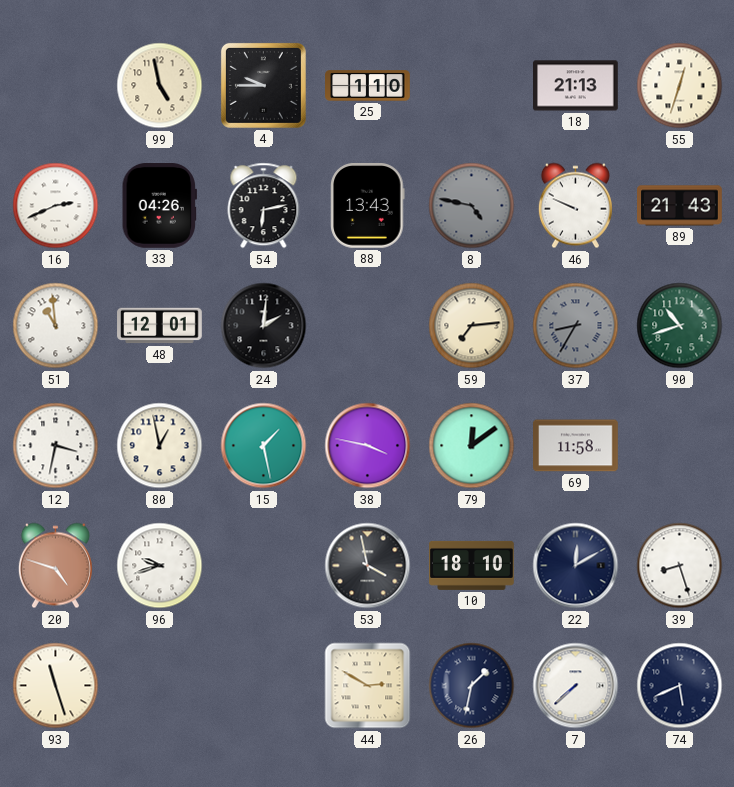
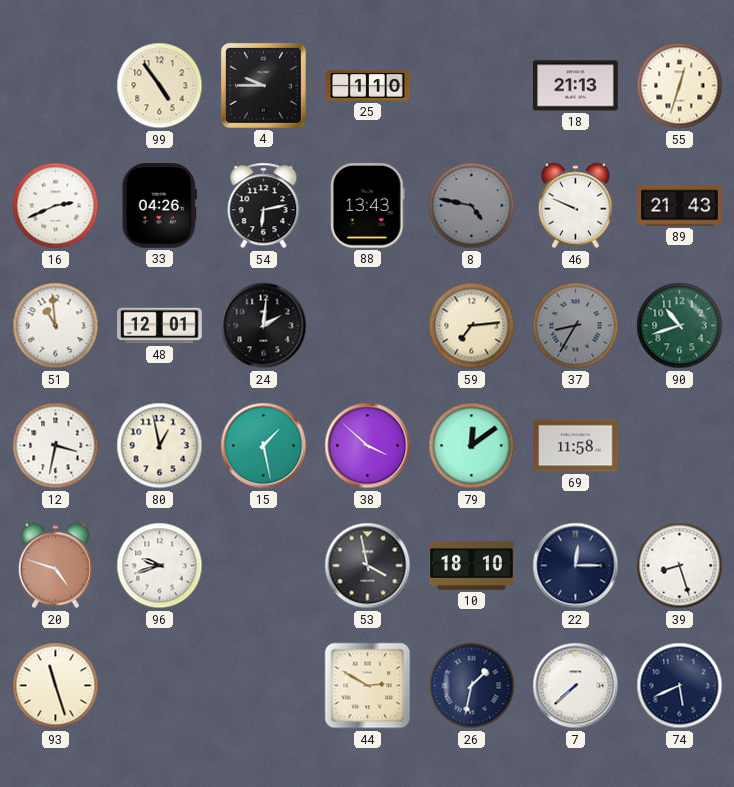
99: 4:58 -> 4:54 (160, 86)
38: 3:47 -> 3:52 (368, 446)
22: 12:10 -> 12:15 (576, 566)
